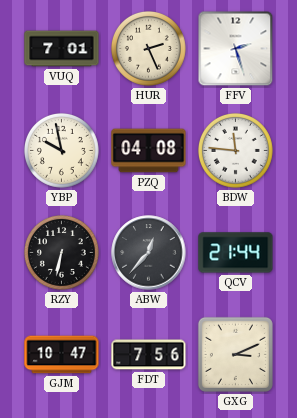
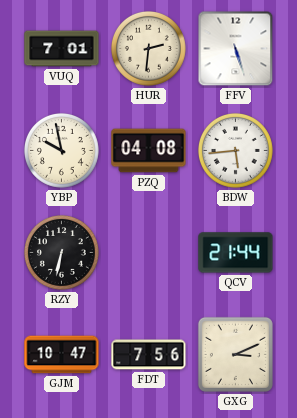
HUR: 2:26 -> 2:31 (148, 48)
FFV: 2:27 -> 5:27 (236, 49)
BDW: 11:46 -> 5:44 (235, 150)
ABW: 12:37 -> none (149, 253)
